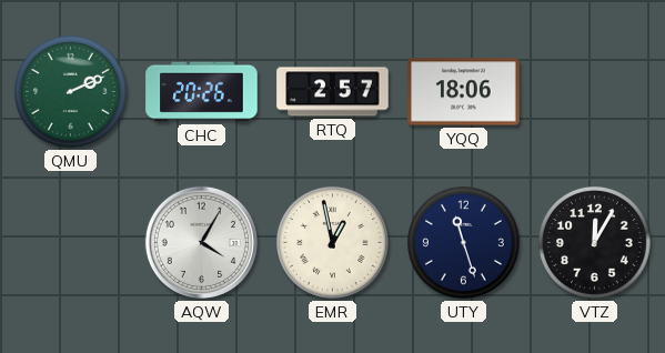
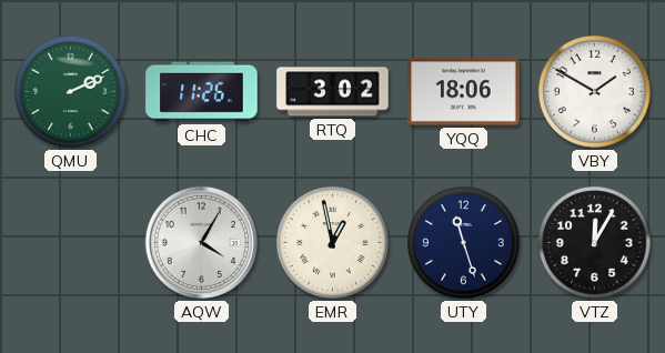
CHC: 20:26 -> 11:26 (202, 92)
RTQ: 2:57 -> 3:02 (333, 92)
VBY: none -> 1:50 (594, 91)
